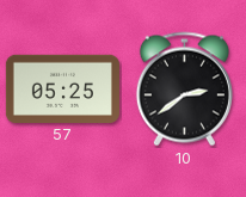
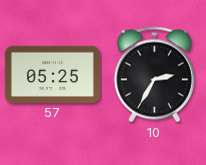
10: 2:39 -> 2:35 (154, 75)
